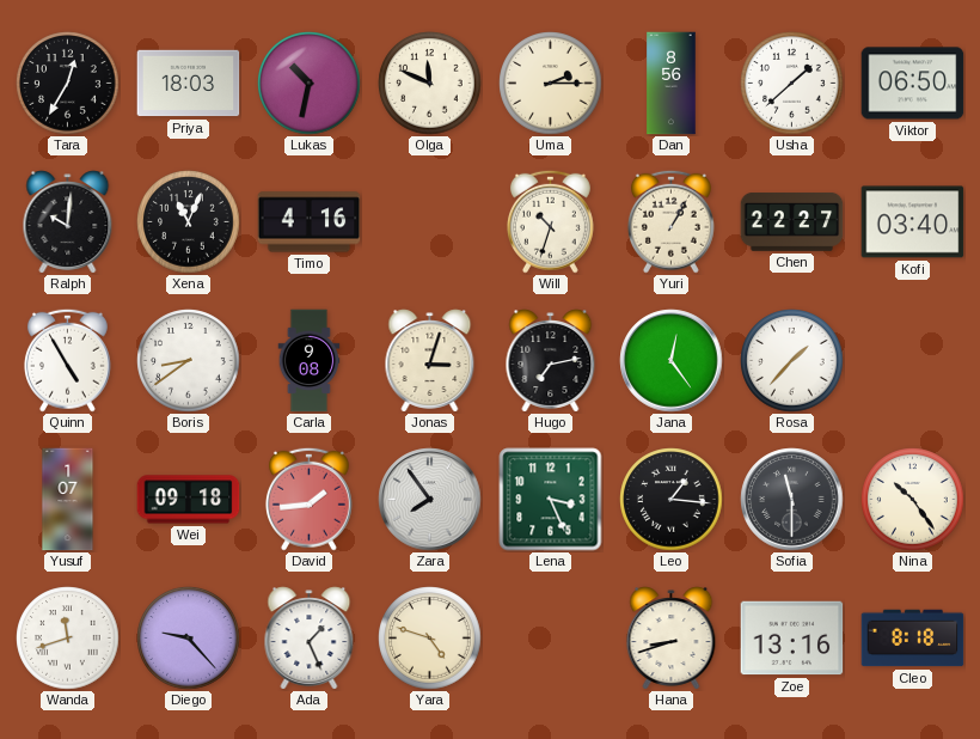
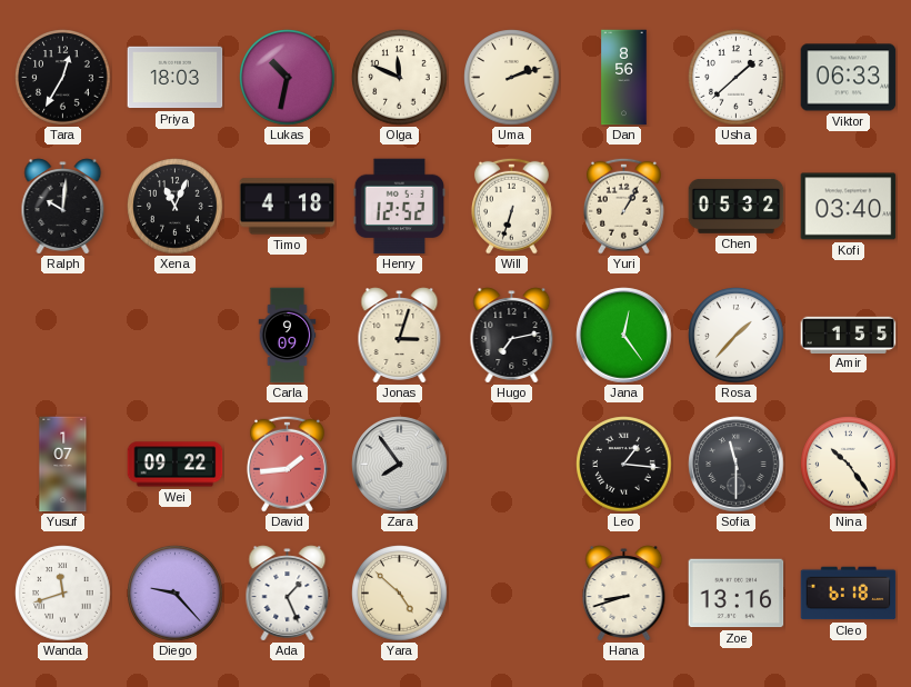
Uma: 2:15 -> 2:12 (512, 78)
Viktor: 06:50 -> 06:33 (849, 78)
Timo: 4:16 -> 4:18 (288, 207)
Henry: none -> 12:52 (400, 207)
Will: 10:33 -> 6:33 (511, 206)
Chen: 22:27 -> 05:32 (737, 207)
Quinn: 4:55 -> none (67, 360)
Boris: 8:39 -> none (189, 361)
Carla: 9:08 -> 9:09 (288, 336)
Amir: none -> 1:55 (849, 335)
Wei: 09:18 -> 09:22 (176, 465)
Lena: 3:26 -> none (551, 500)
Yara: 4:48 -> 4:52 (400, 594)
Cleo: 8:18 -> 6:18 (849, 594)
